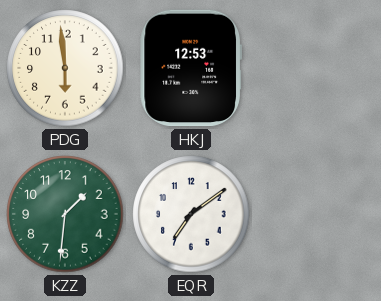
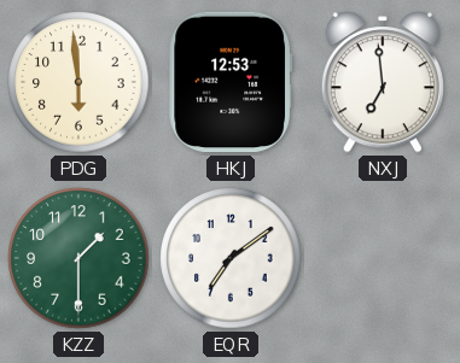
NXJ: none -> 6:59 (383, 82)
KZZ: 1:31 -> 1:30 (78, 258)
